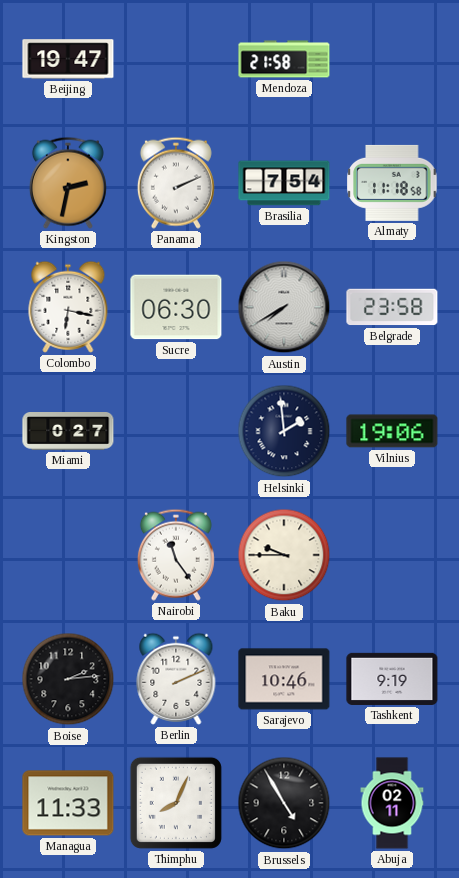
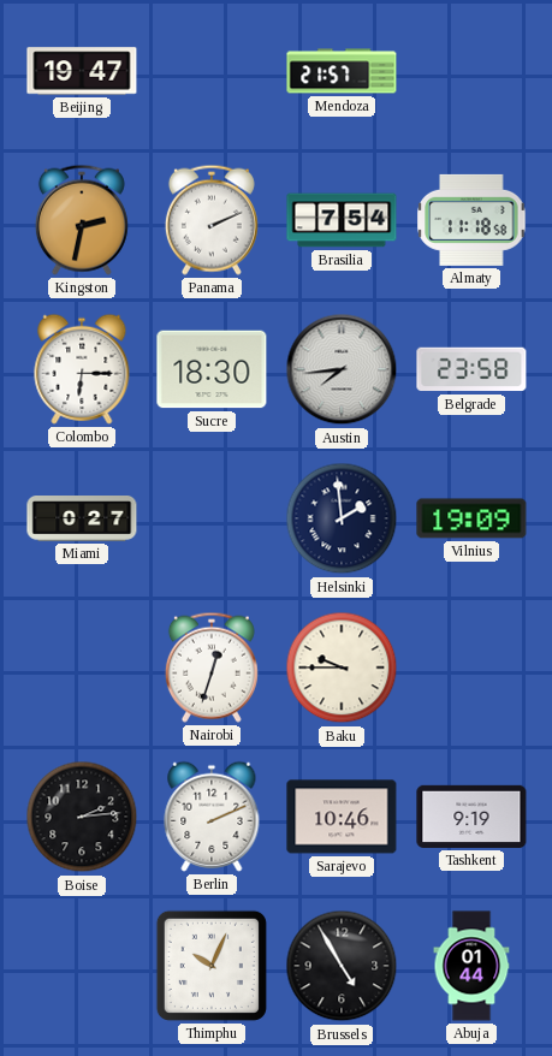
Mendoza: 21:58 -> 21:57 (342, 71)
Colombo: 6:17 -> 6:15 (82, 369)
Sucre: 06:30 -> 18:30 (212, 369)
Austin: 7:40 -> 7:44 (342, 369)
Vilnius: 19:06 -> 19:09 (471, 518)
Nairobi: 11:24 -> 12:33 (212, 668)
Managua: 11:33 -> none (68, 803)
Thimphu: 8:04 -> 10:04 (212, 966)
Abuja: 02:11 -> 01:44 (471, 966)
